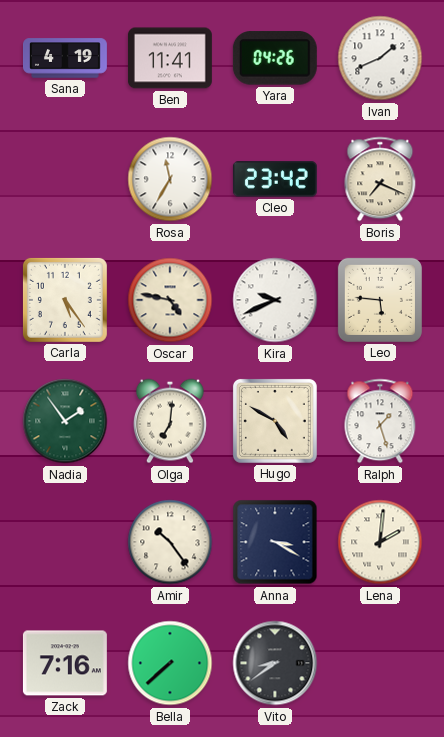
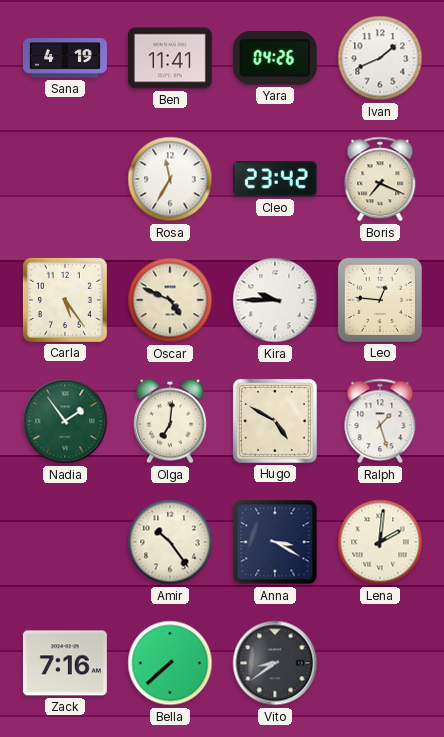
Oscar: 4:47 -> 4:49 (170, 300)
Kira: 9:41 -> 9:45 (275, 300)
Leo: 5:46 -> 12:46 (380, 300)
